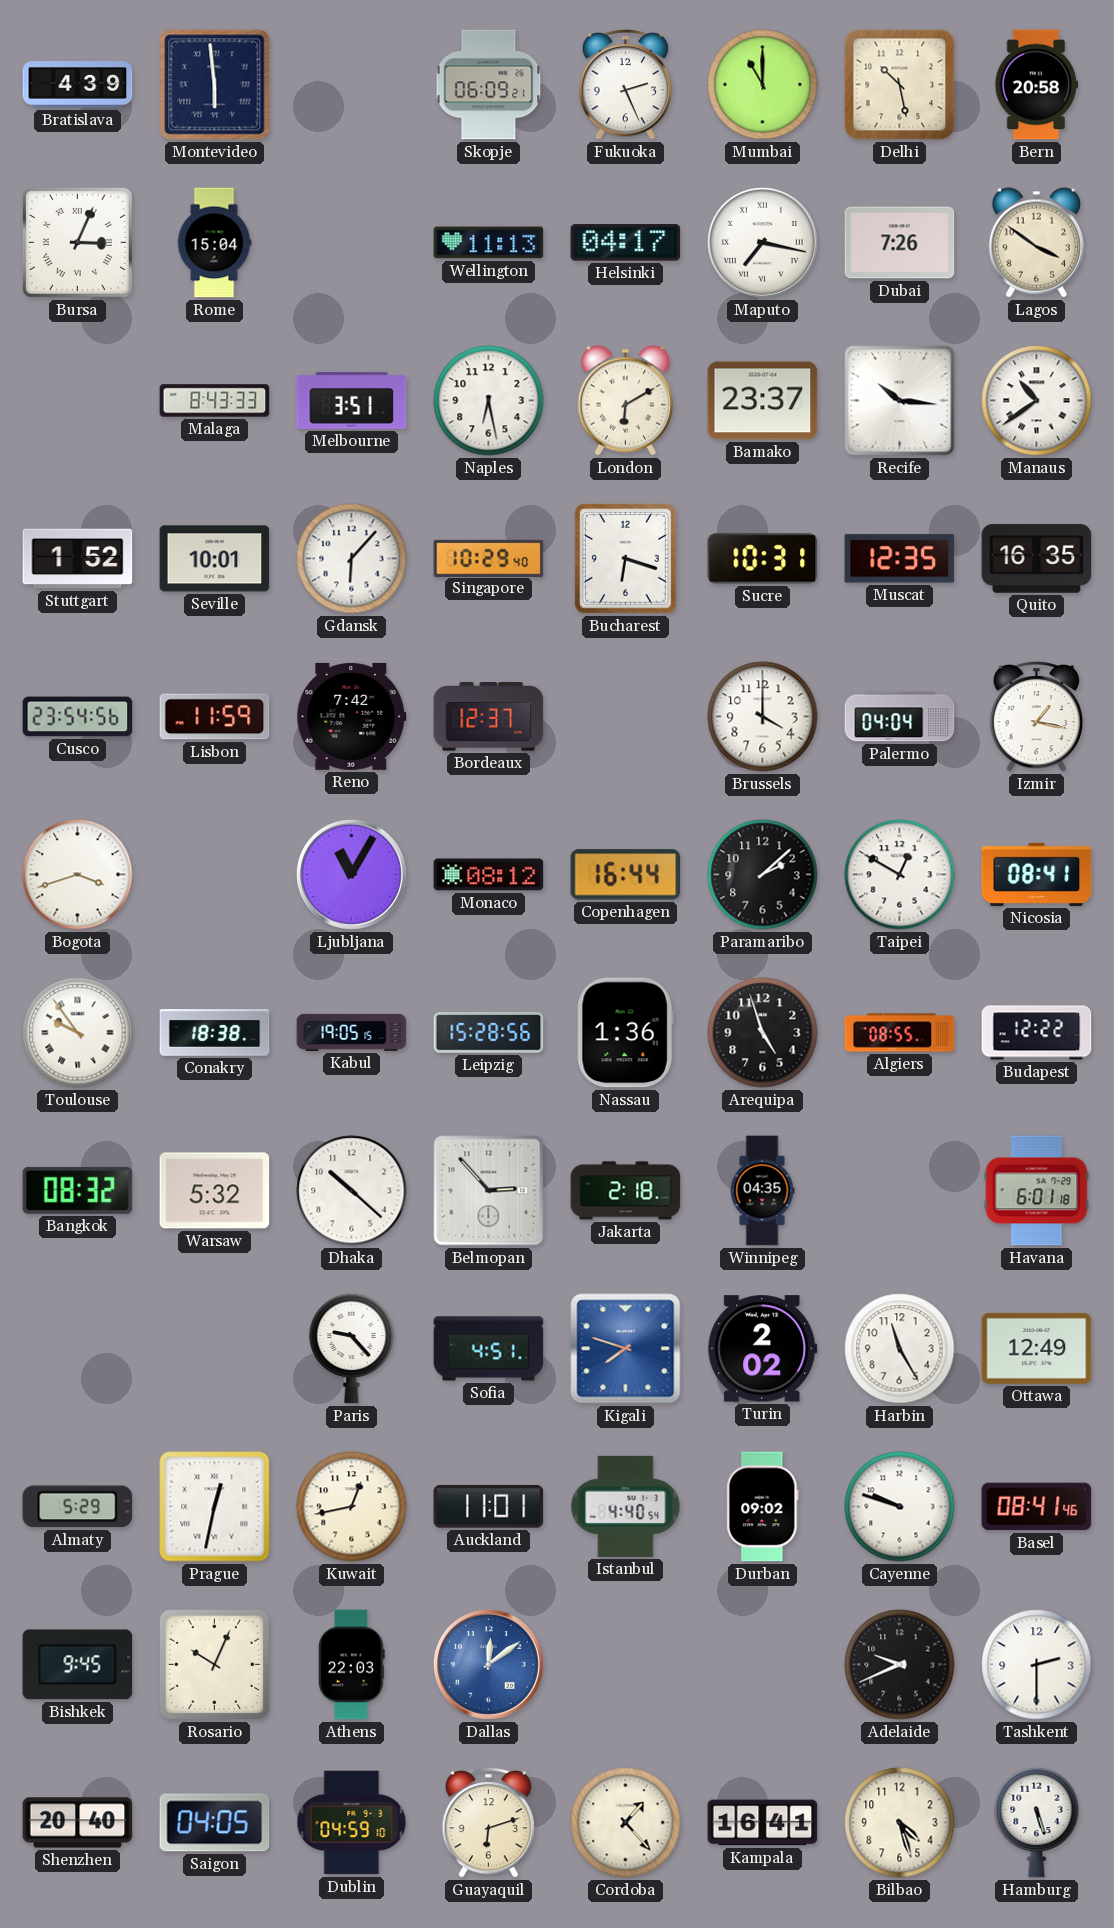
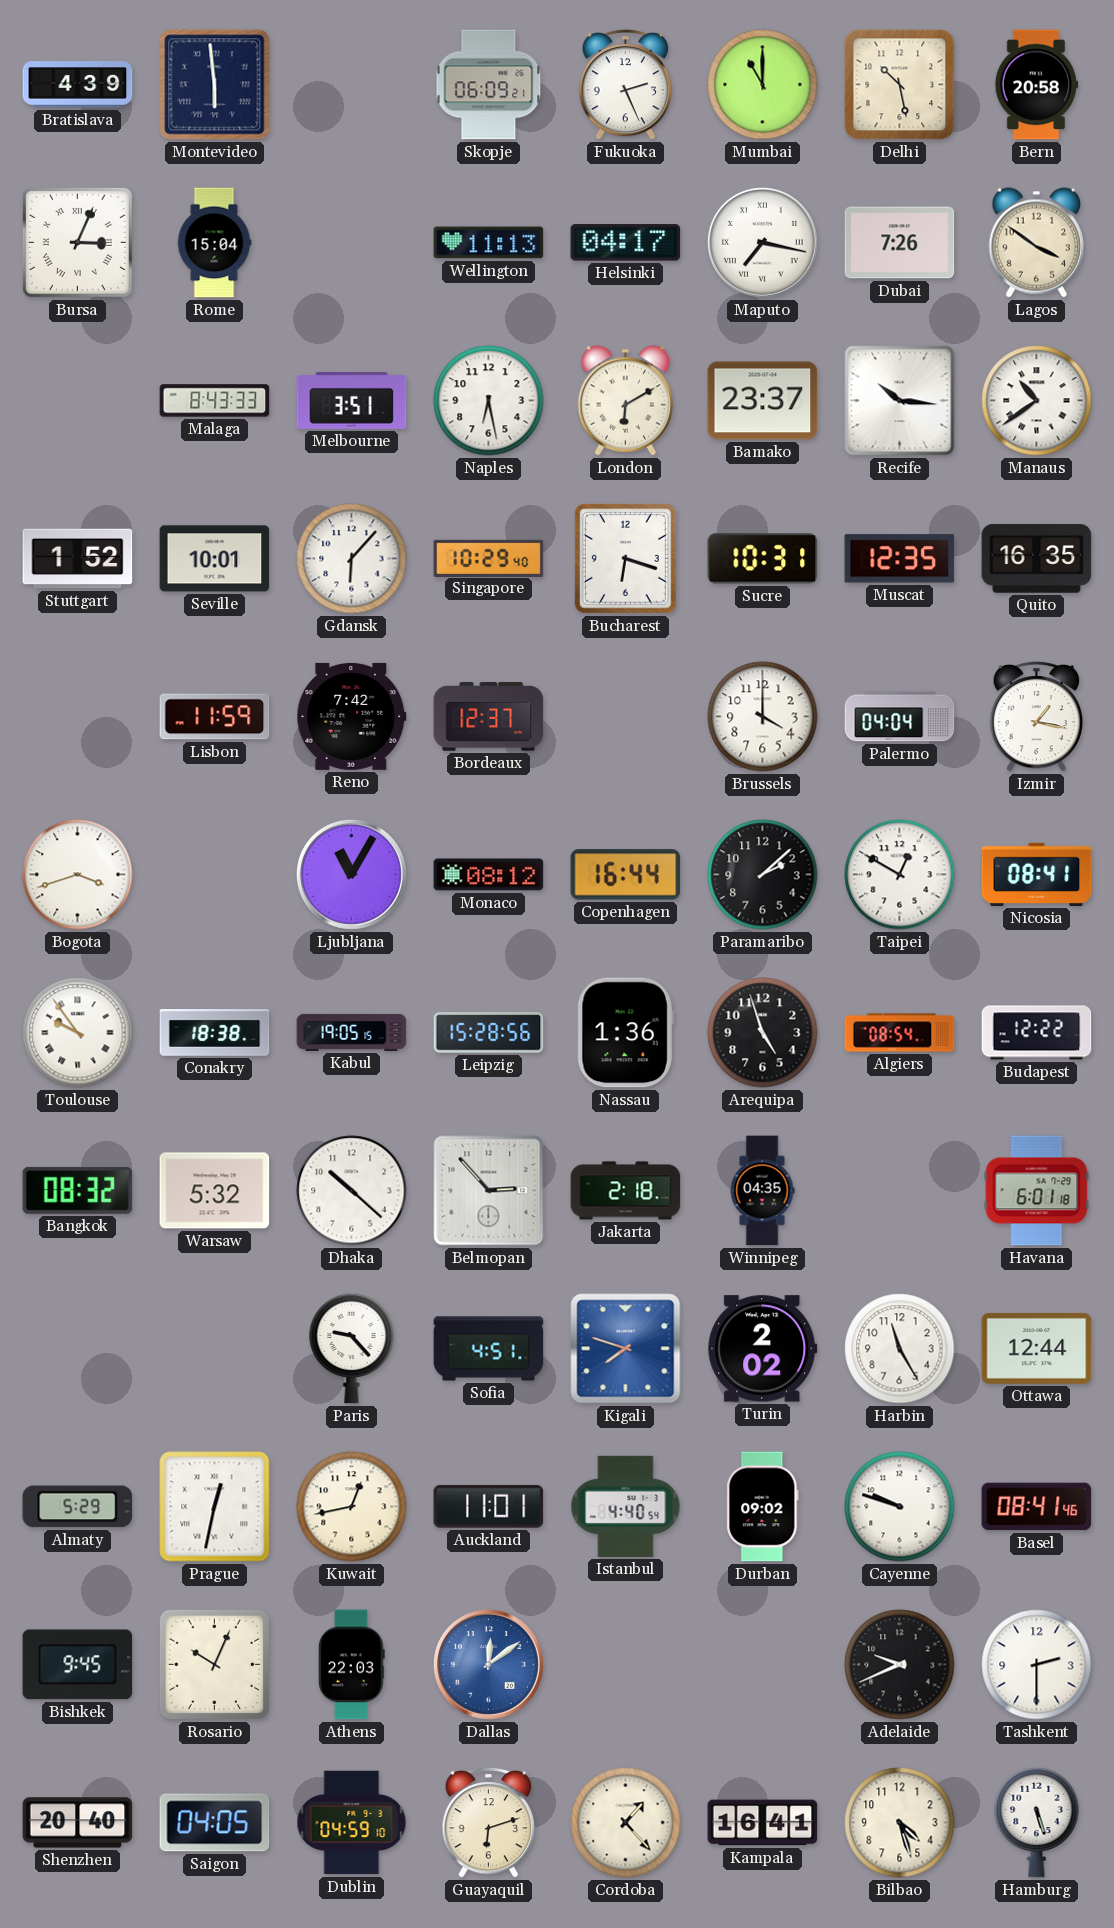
Cusco: 23:54 -> none (78, 717)
Algiers: 08:55 -> 08:54 (900, 1033)
Ottawa: 12:49 -> 12:44 (1037, 1348)
